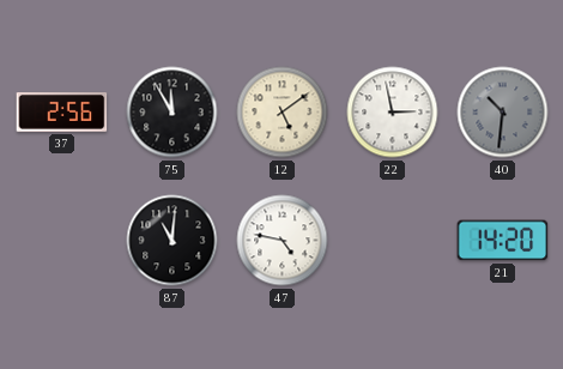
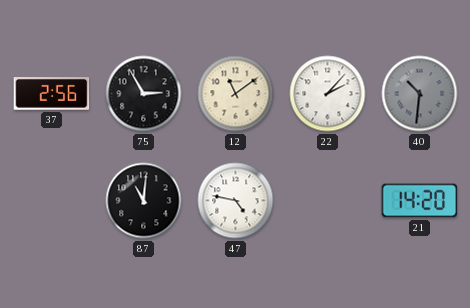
75: 11:55 -> 2:55 (144, 94)
12: 5:09 -> 11:09 (236, 94)
22: 2:58 -> 2:07 (328, 94)
